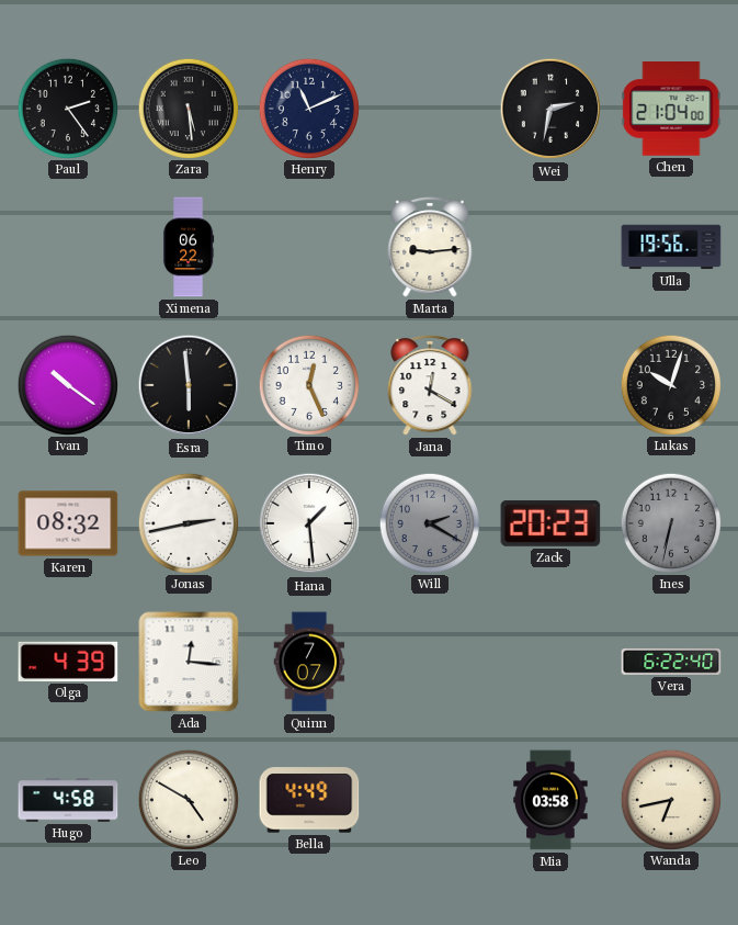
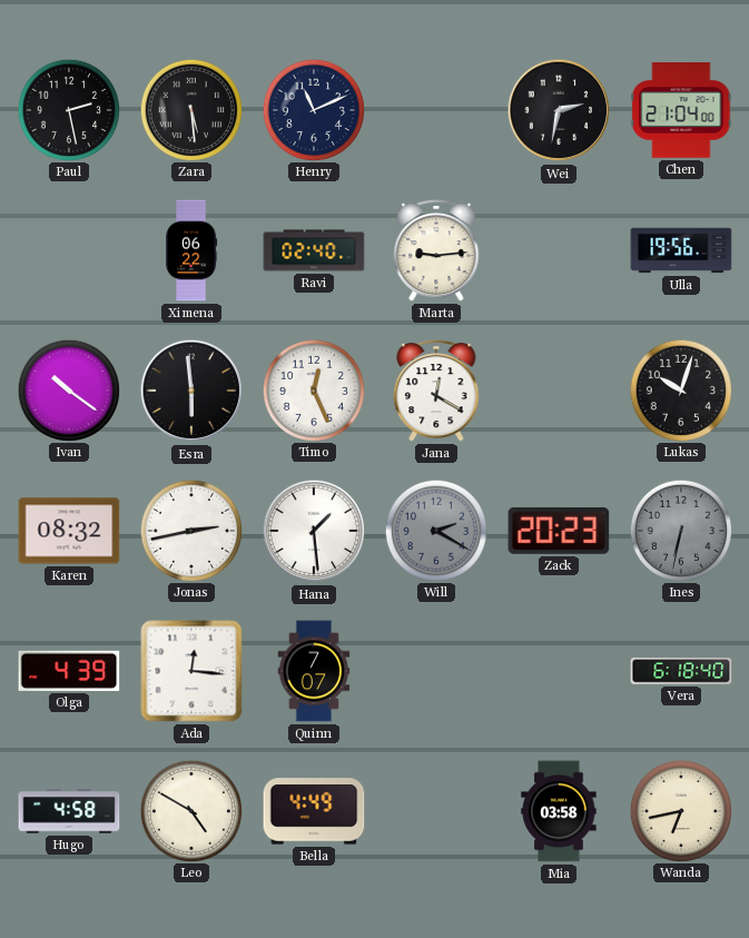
Paul: 2:24 -> 2:28 (68, 109)
Ravi: none -> 02:40 (314, 250)
Vera: 6:22 -> 6:18 (681, 671)
